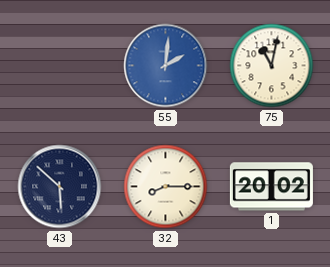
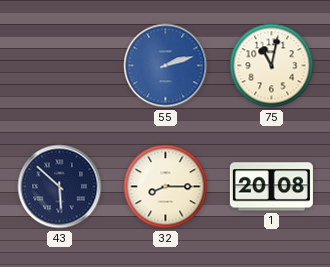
55: 2:01 -> 2:12 (166, 66)
1: 20:02 -> 20:08 (271, 187)
